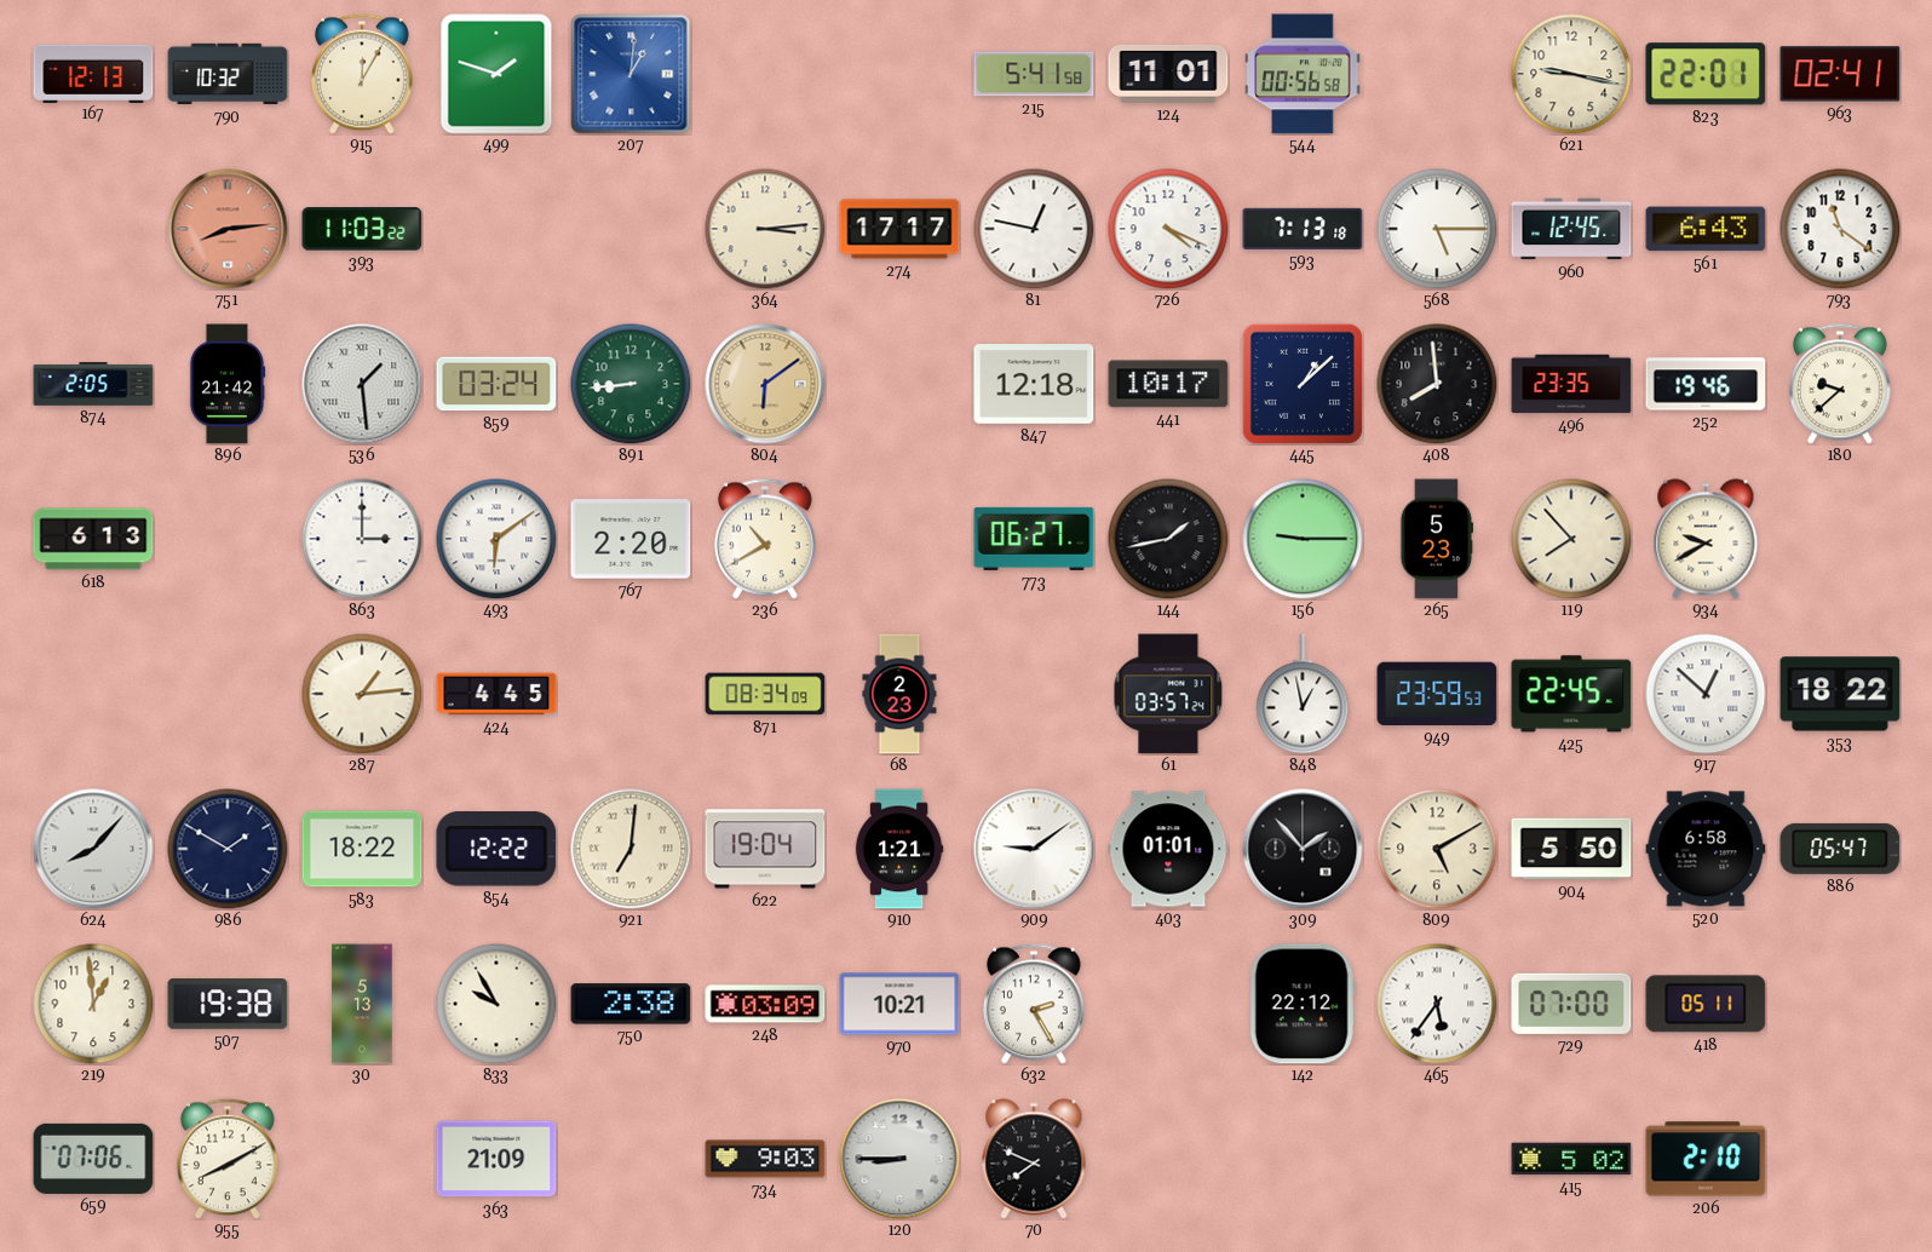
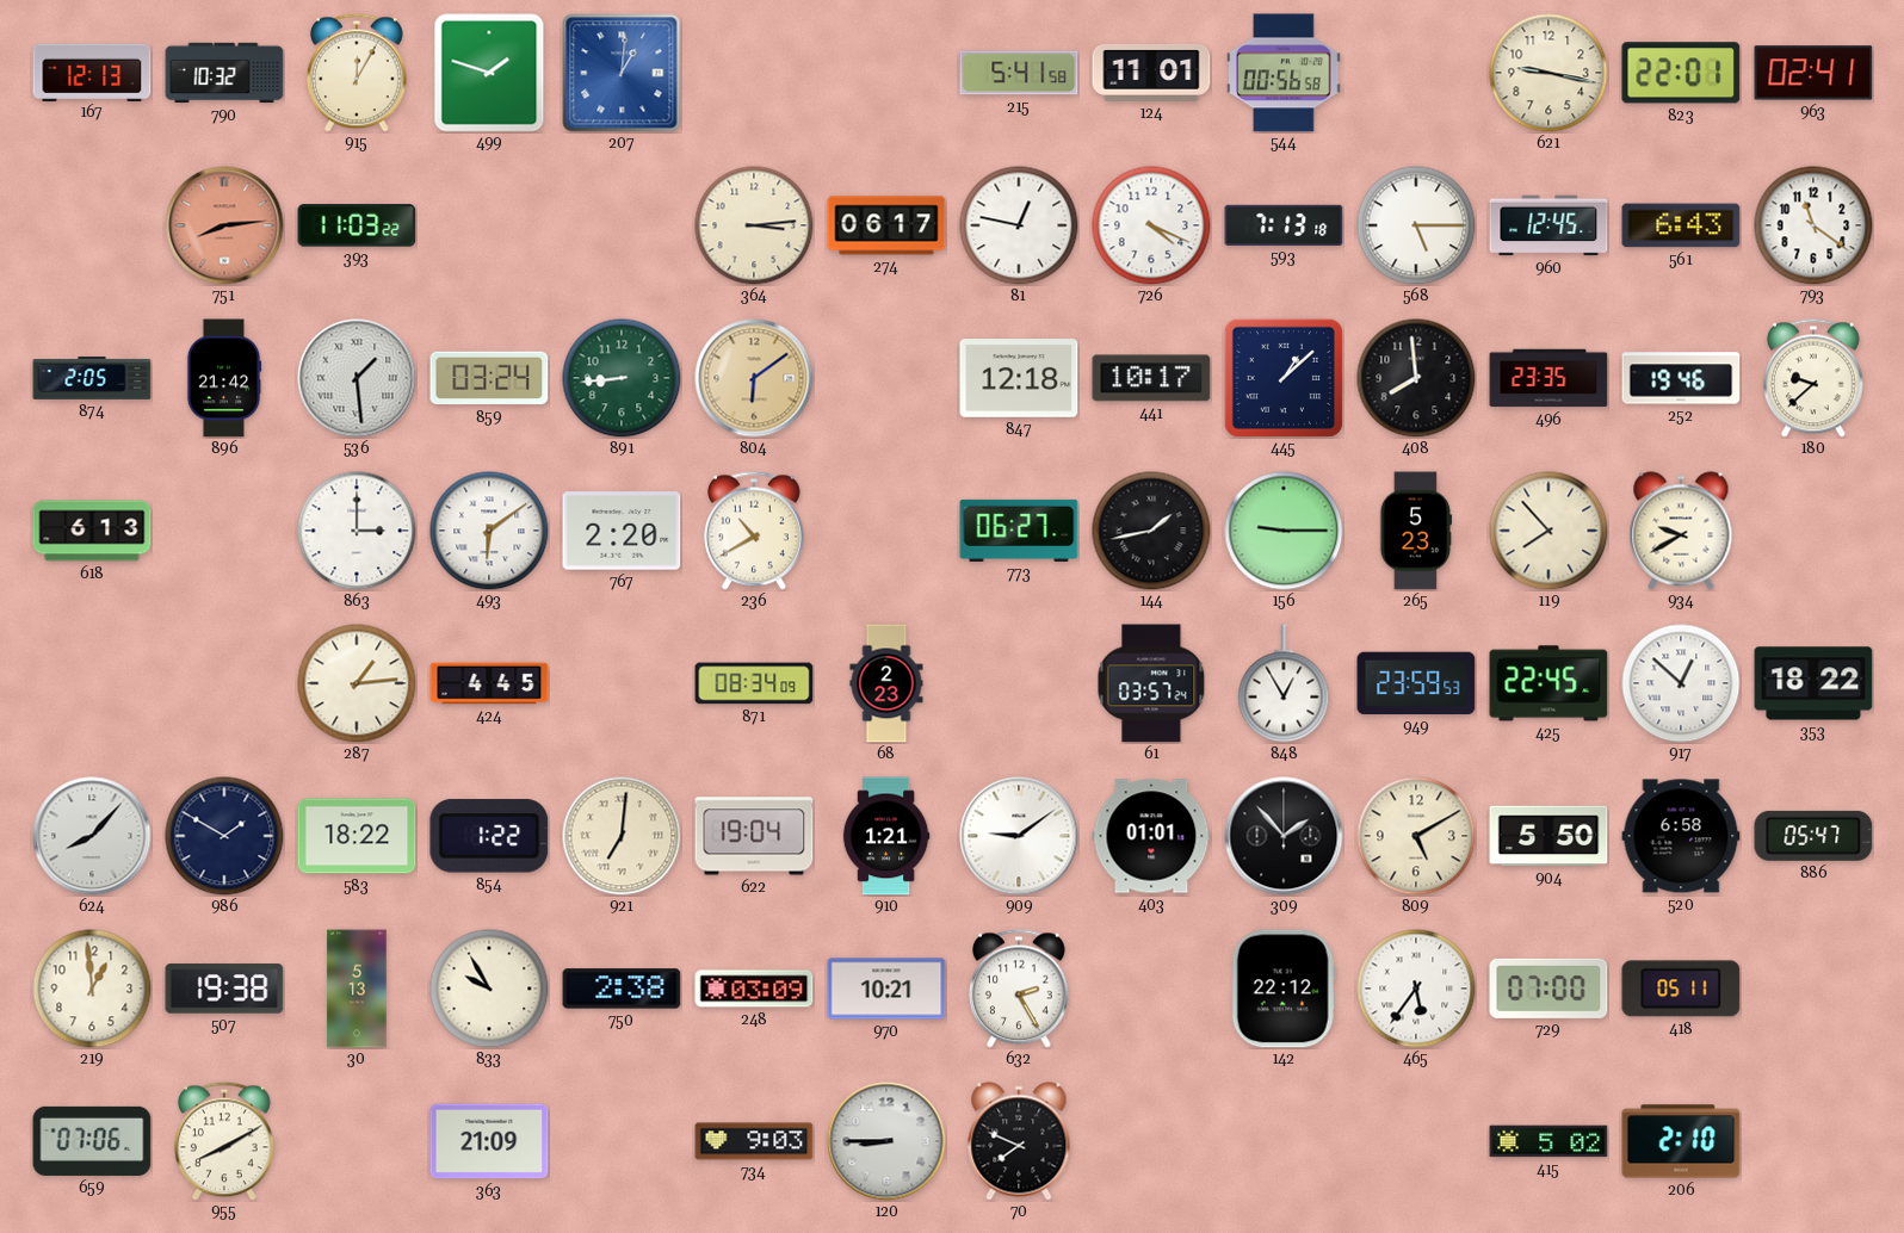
274: 17:17 -> 06:17 (886, 225)
848: 12:58 -> 12:55 (1284, 683)
854: 12:22 -> 1:22 (489, 836)
